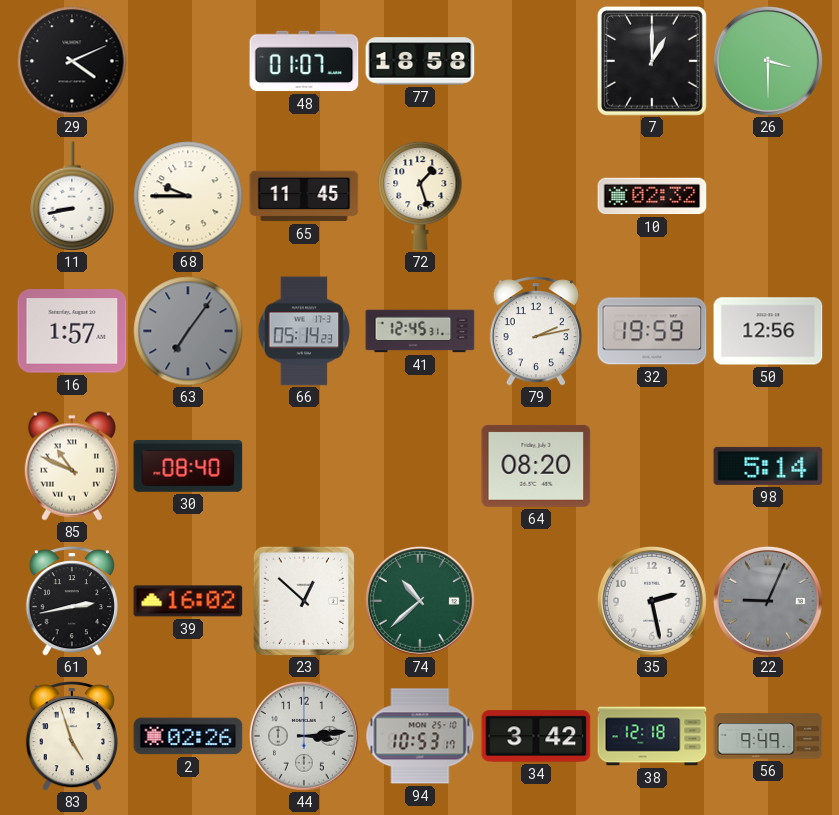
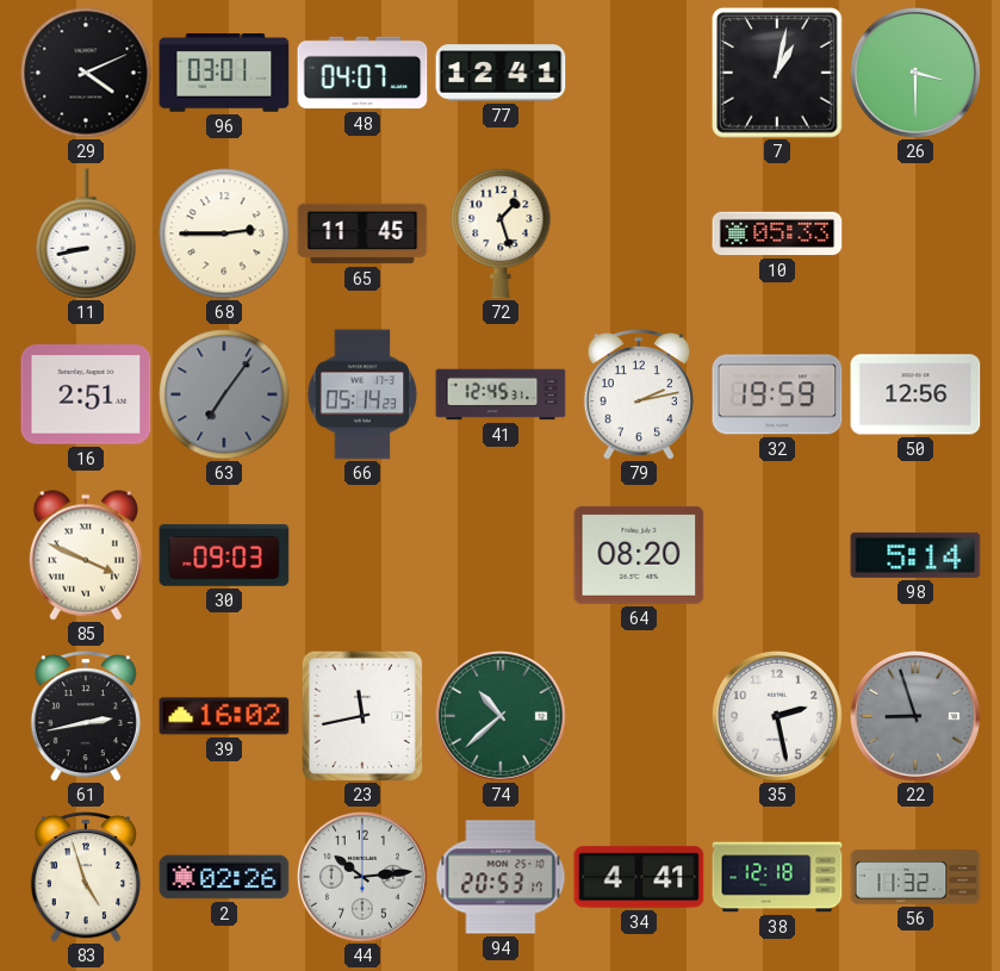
96: none -> 03:01 (224, 74)
48: 01:07 -> 04:07 (362, 73)
77: 18:58 -> 12:41 (501, 73)
7: 1:00 -> 1:02 (778, 74)
68: 9:45 -> 2:45 (224, 234)
10: 02:32 -> 05:33 (777, 234)
16: 1:57 -> 2:51 (86, 394)
85: 10:49 -> 3:49 (86, 555)
30: 08:40 -> 09:03 (224, 555)
23: 12:52 -> 11:43 (361, 715)
22: 9:04 -> 8:57 (915, 716)
44: 3:14 -> 10:14 (362, 877)
94: 10:53 -> 20:53 (501, 877)
34: 3:42 -> 4:41 (639, 877)
56: 9:49 -> 11:32 (915, 877)
